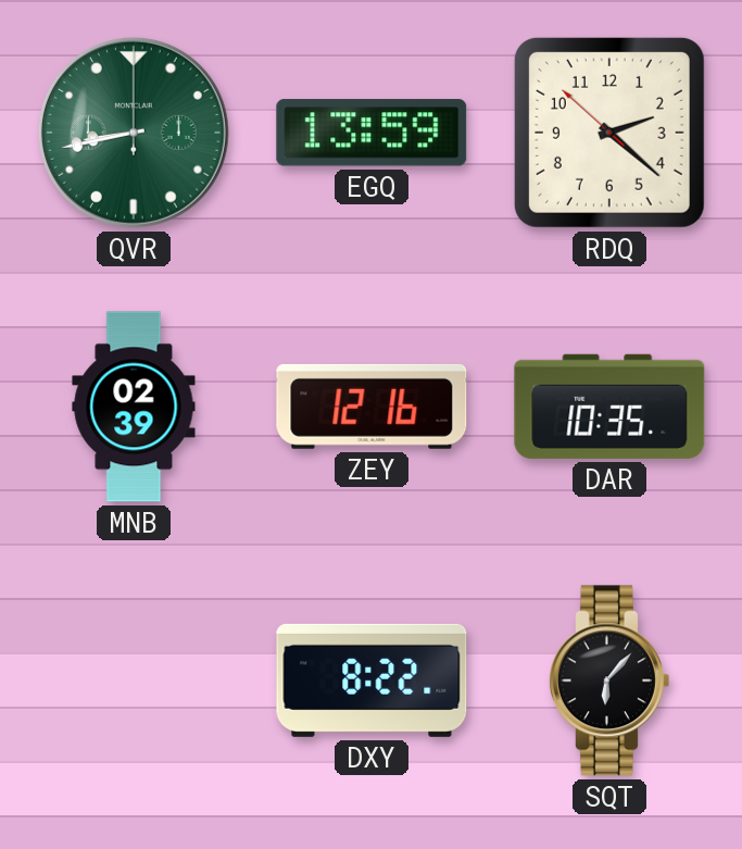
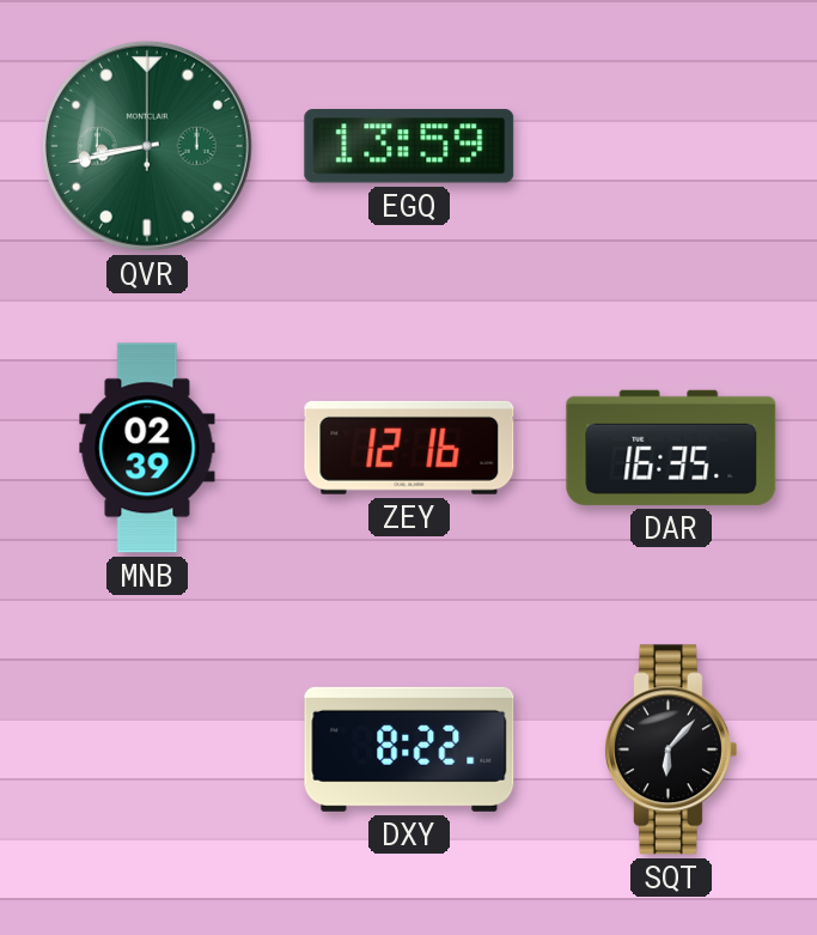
RDQ: 2:21 -> none (609, 133)
DAR: 10:35 -> 16:35 (671, 448)
